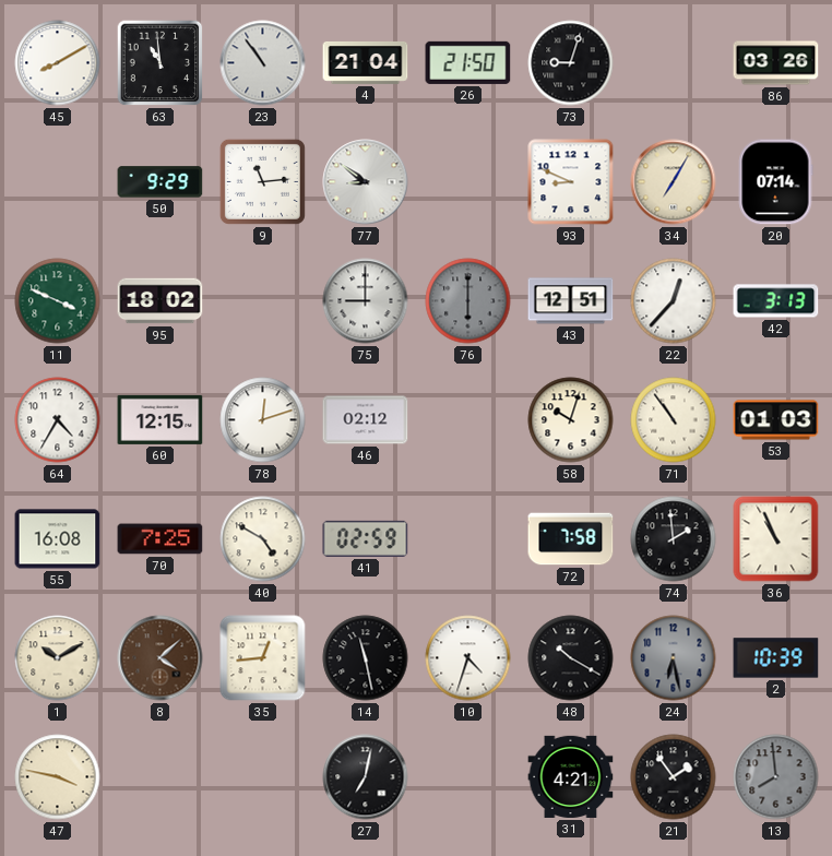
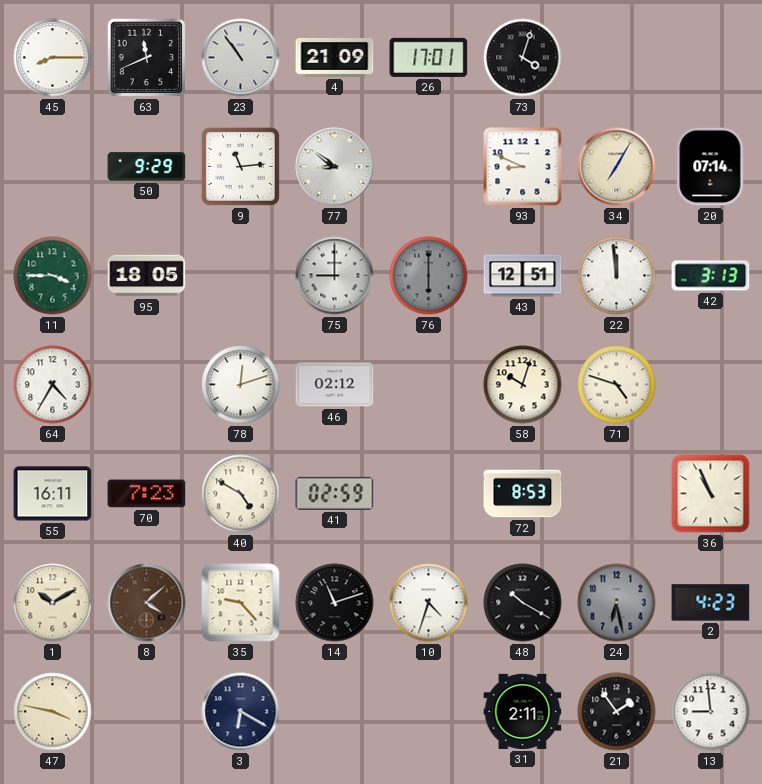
45: 8:10 -> 8:15 (53, 58)
63: 10:59 -> 11:41 (147, 58)
4: 21:04 -> 21:09 (335, 58)
26: 21:50 -> 17:01 (429, 57)
73: 9:03 -> 4:03 (523, 58)
86: 03:26 -> none (776, 63)
11: 3:49 -> 3:45 (53, 276)
95: 18:02 -> 18:05 (147, 276)
22: 12:37 -> 11:59 (617, 276)
60: 12:15 -> none (161, 419)
71: 10:54 -> 4:48 (617, 385)
53: 01:03 -> none (776, 420)
55: 16:08 -> 16:11 (53, 494)
70: 7:25 -> 7:23 (147, 494)
72: 7:58 -> 8:53 (523, 494)
74: 1:59 -> none (674, 539)
35: 12:44 -> 9:23 (241, 603)
14: 11:28 -> 11:12 (335, 603)
2: 10:39 -> 4:23 (711, 603)
3: none -> 6:20 (241, 712)
27: 7:02 -> none (366, 777)
31: 4:21 -> 2:11 (523, 711)
13: 7:59 -> 8:59 (711, 712)
13 dial: grey -> white (711, 712)
